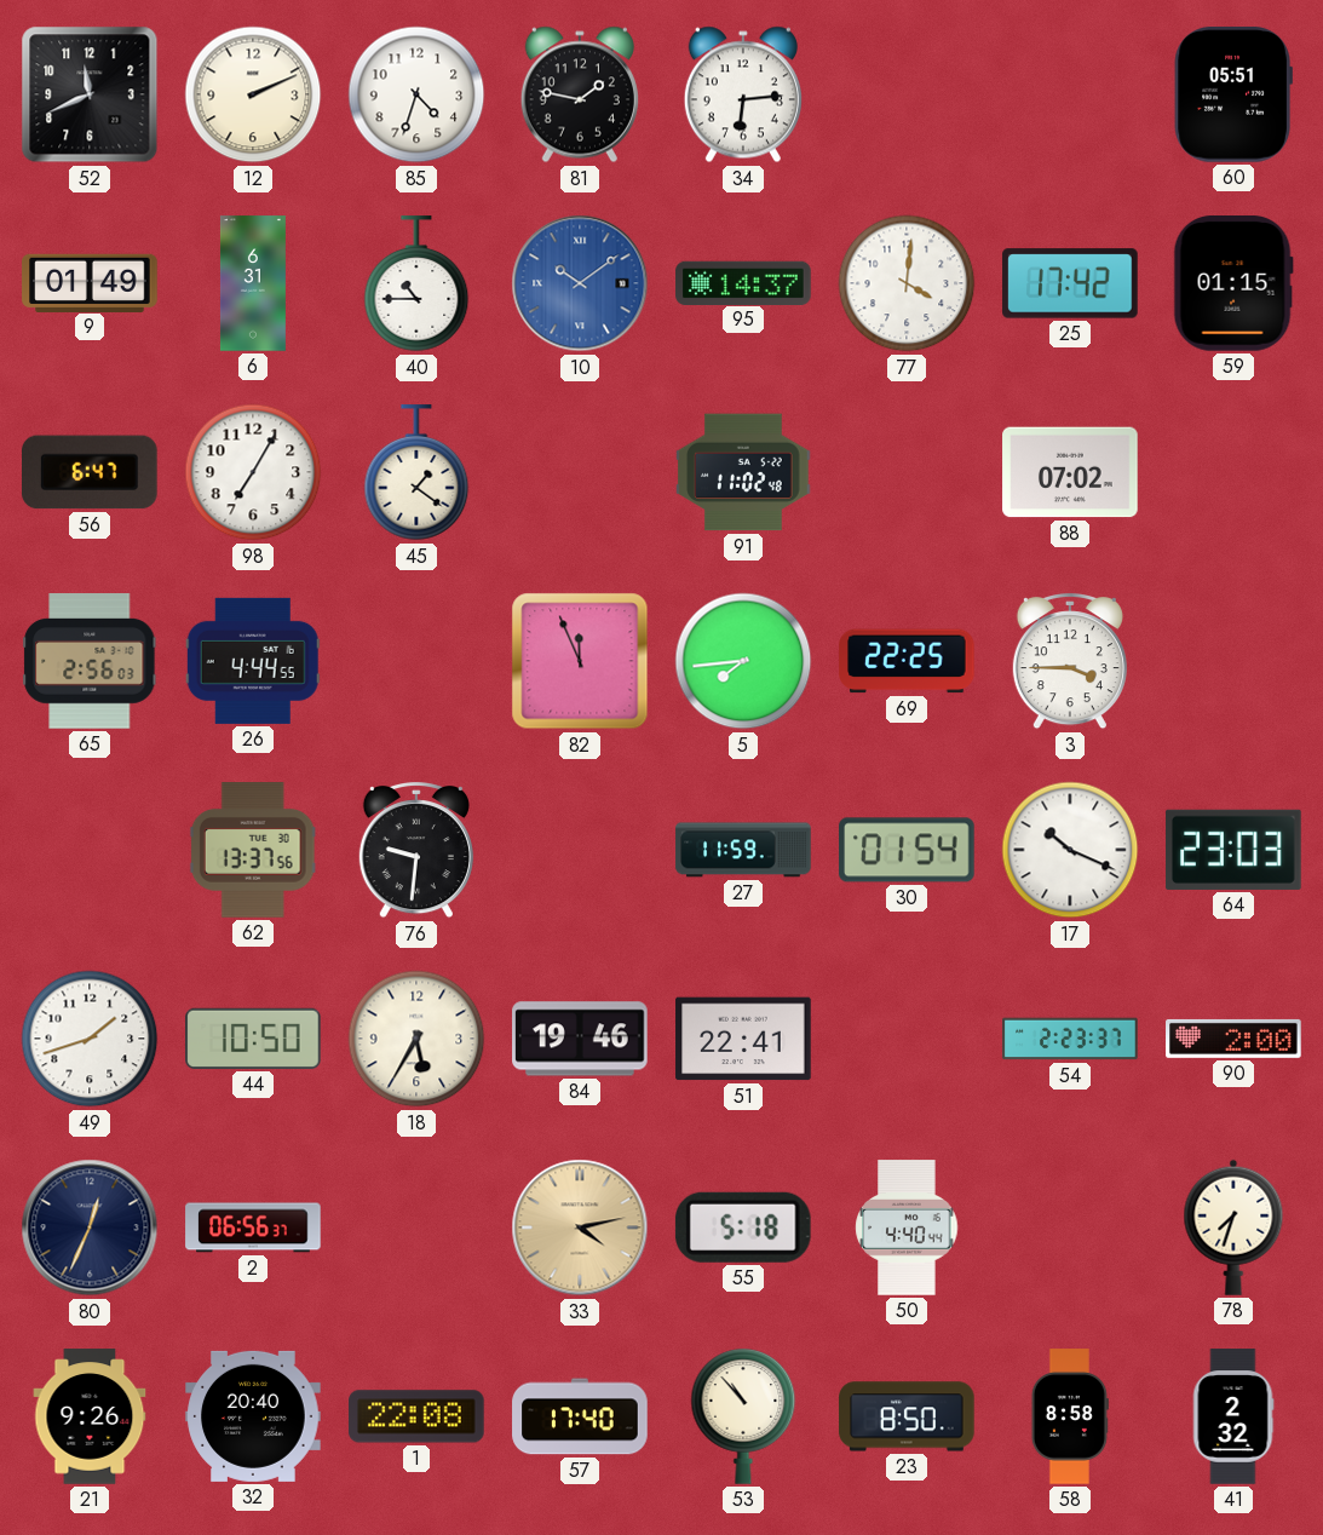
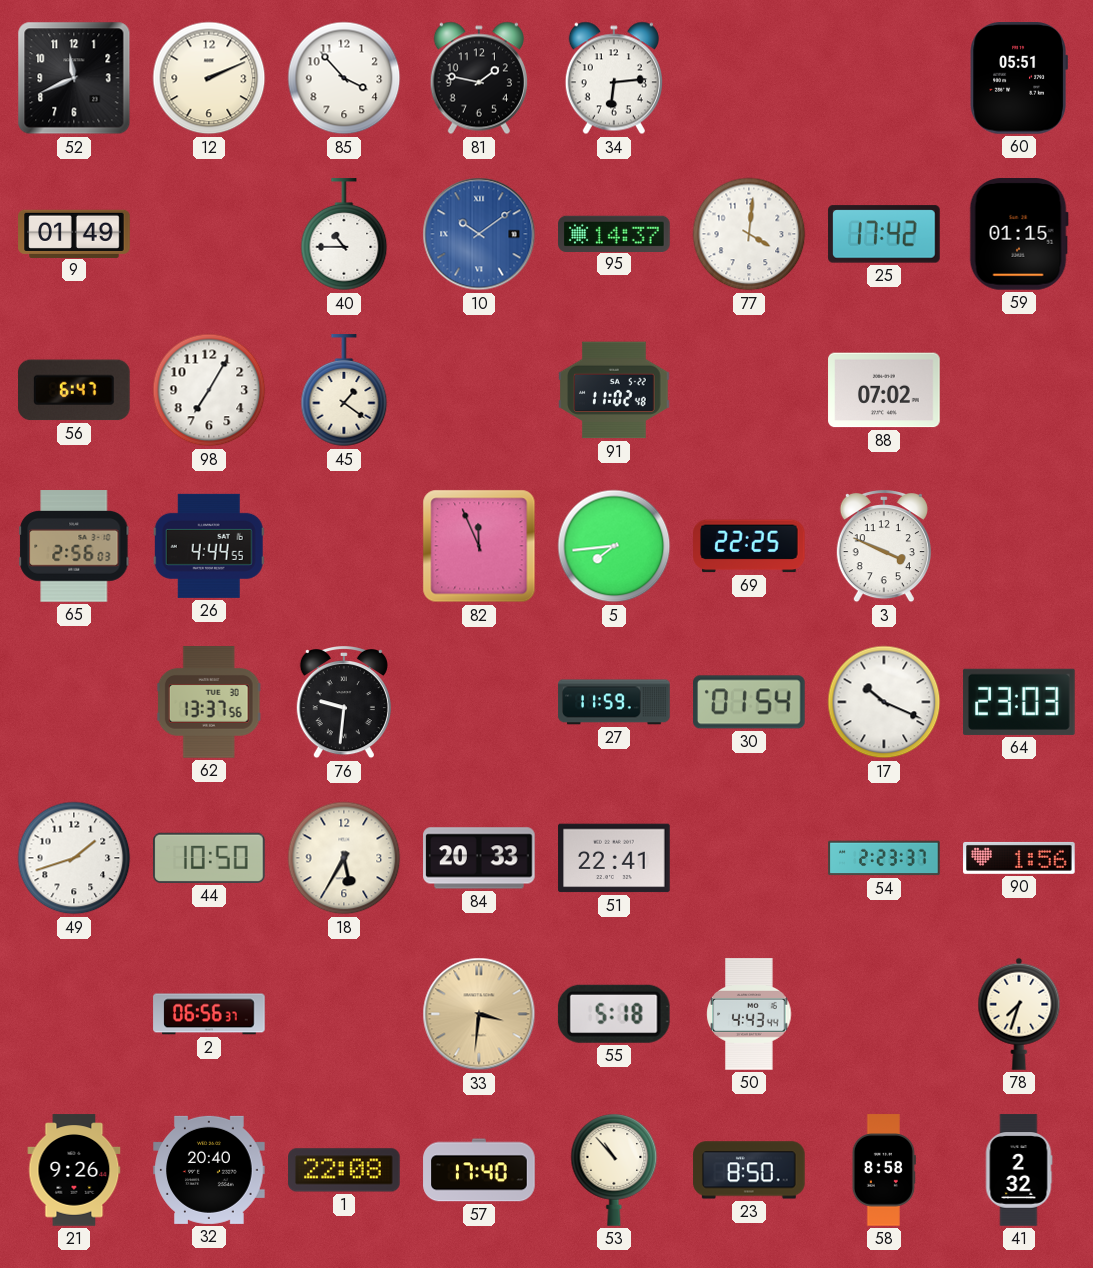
85: 4:33 -> 3:53 (344, 78)
6: 6:31 -> none (253, 283)
3: 3:45 -> 3:49 (884, 547)
84: 19:46 -> 20:33 (479, 858)
90: 2:00 -> 1:56 (1019, 858)
80: 12:34 -> none (90, 1228)
33: 4:13 -> 3:31 (479, 1014)
50: 4:40 -> 4:43 (749, 1014)
